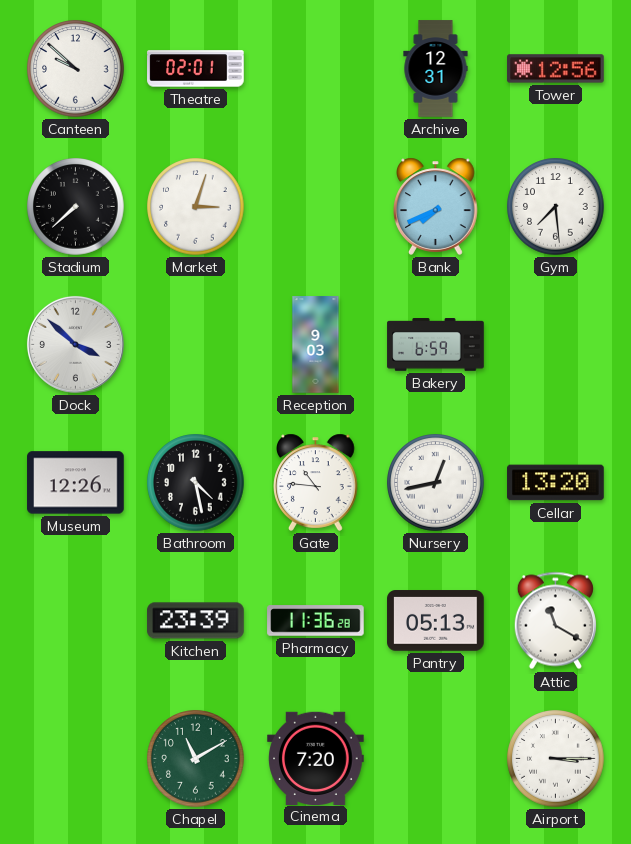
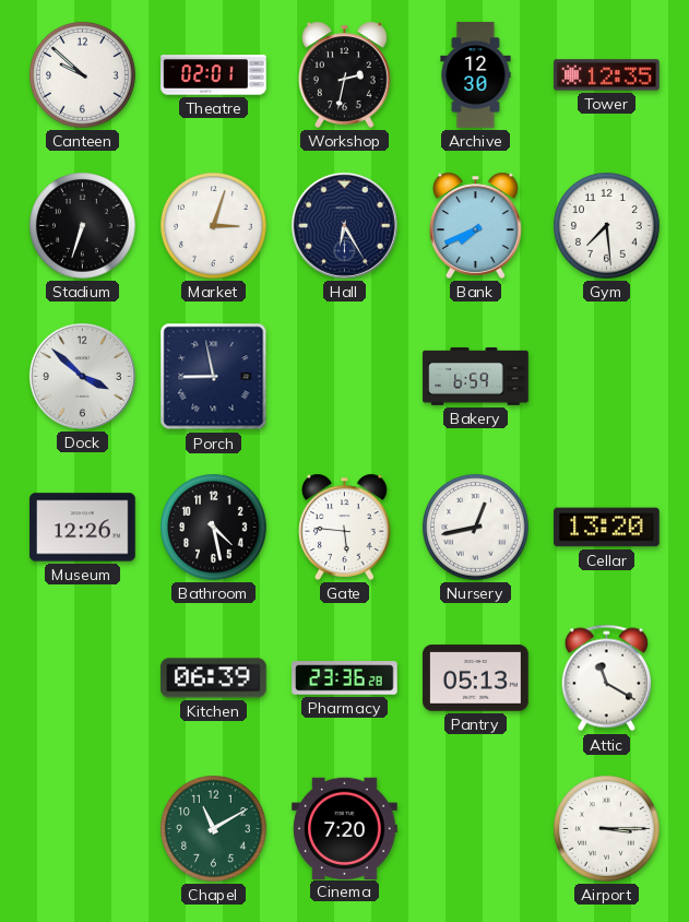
Workshop: none -> 2:32 (345, 74)
Archive: 12:31 -> 12:30 (476, 75)
Tower: 12:56 -> 12:35 (607, 75)
Stadium: 7:38 -> 6:33 (83, 226)
Hall: none -> 6:25 (344, 225)
Porch: none -> 8:58 (214, 377)
Reception: 9:03 -> none (316, 345)
Gate: 10:46 -> 5:46 (345, 527)
Kitchen: 23:39 -> 06:39 (214, 678)
Pharmacy: 11:36 -> 23:36 (345, 678)
